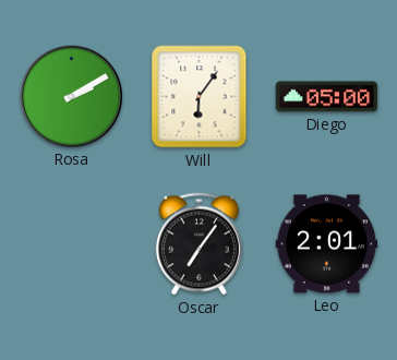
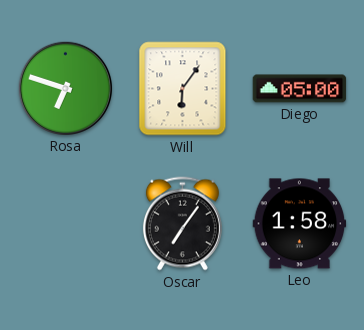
Rosa: 2:10 -> 6:48 (65, 88)
Leo: 2:01 -> 1:58 (300, 224)
